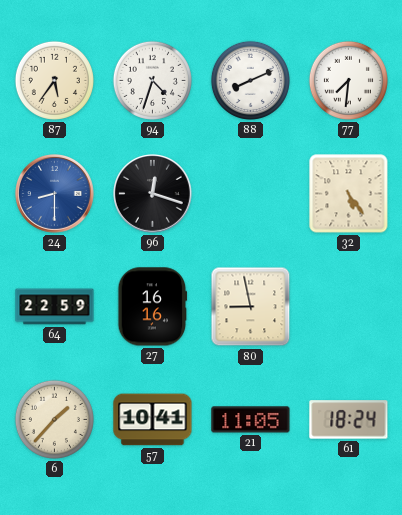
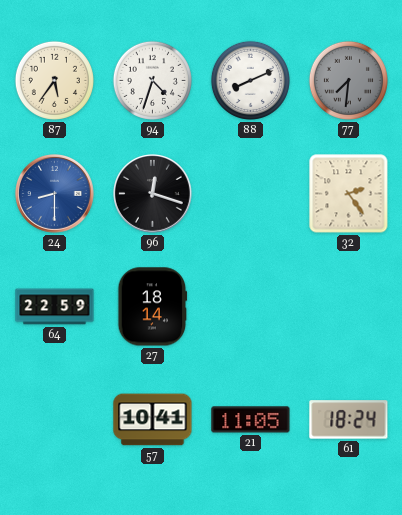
77 dial: white -> grey (348, 80)
32: 5:24 -> 2:24 (349, 194)
27: 16:16 -> 18:14 (153, 307)
80: 8:58 -> none (251, 307)
6: 1:37 -> none (54, 419)
